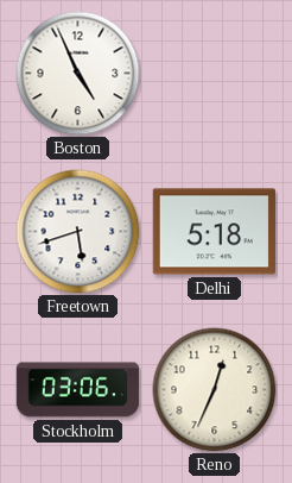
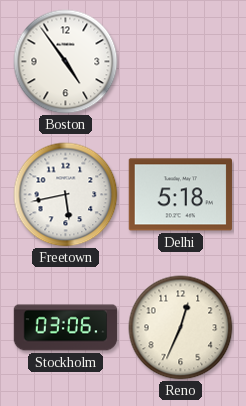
Boston: 4:56 -> 4:54 (66, 62)
Freetown: 5:42 -> 5:43 (66, 195)
